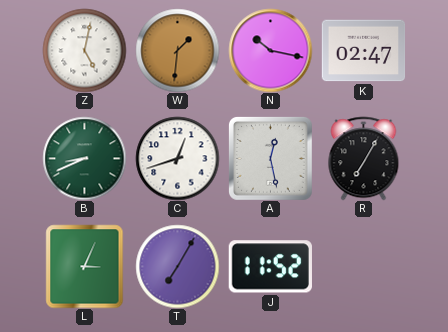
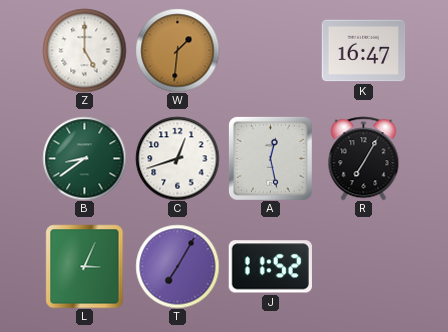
Z: 5:02 -> 5:00 (84, 50)
N: 10:17 -> none (270, 50)
K: 02:47 -> 16:47 (363, 51)
B: 8:41 -> 8:39 (84, 158)
